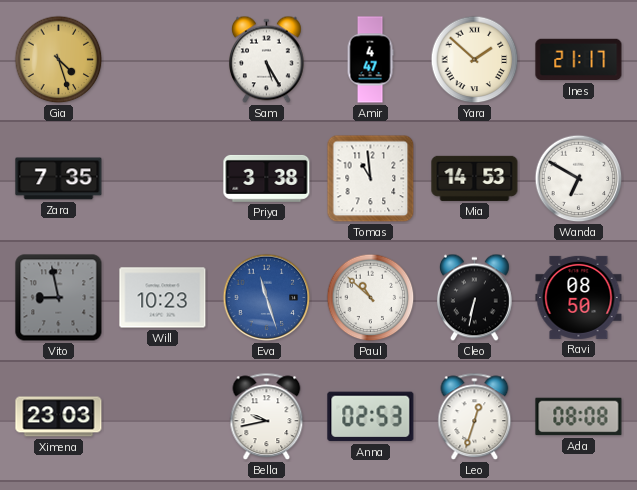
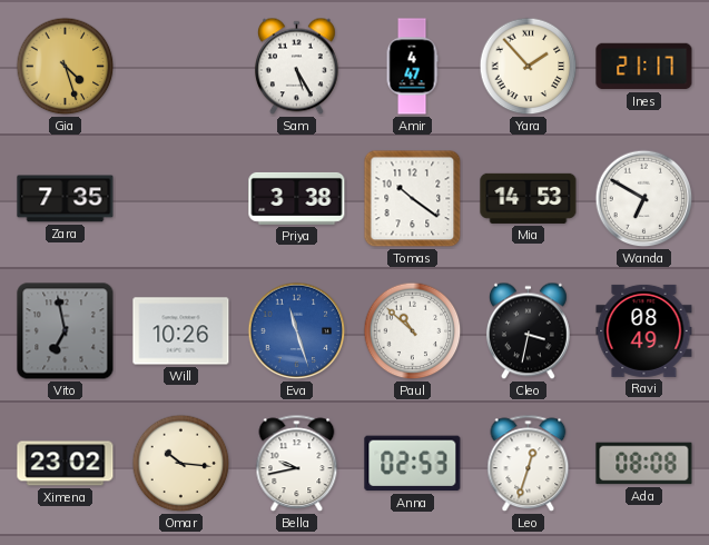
Yara: 1:52 -> 1:53 (529, 67)
Tomas: 10:59 -> 10:21 (413, 199)
Vito: 8:58 -> 6:58 (66, 331)
Will: 10:23 -> 10:26 (181, 331)
Cleo: 6:32 -> 3:32 (529, 331)
Ravi: 08:50 -> 08:49 (644, 330)
Ximena: 23:03 -> 23:02 (66, 464)
Omar: none -> 10:16 (181, 464)
